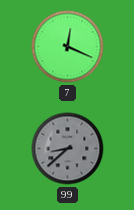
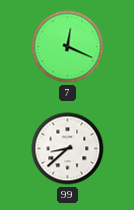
99 dial: grey -> white (68, 149)
